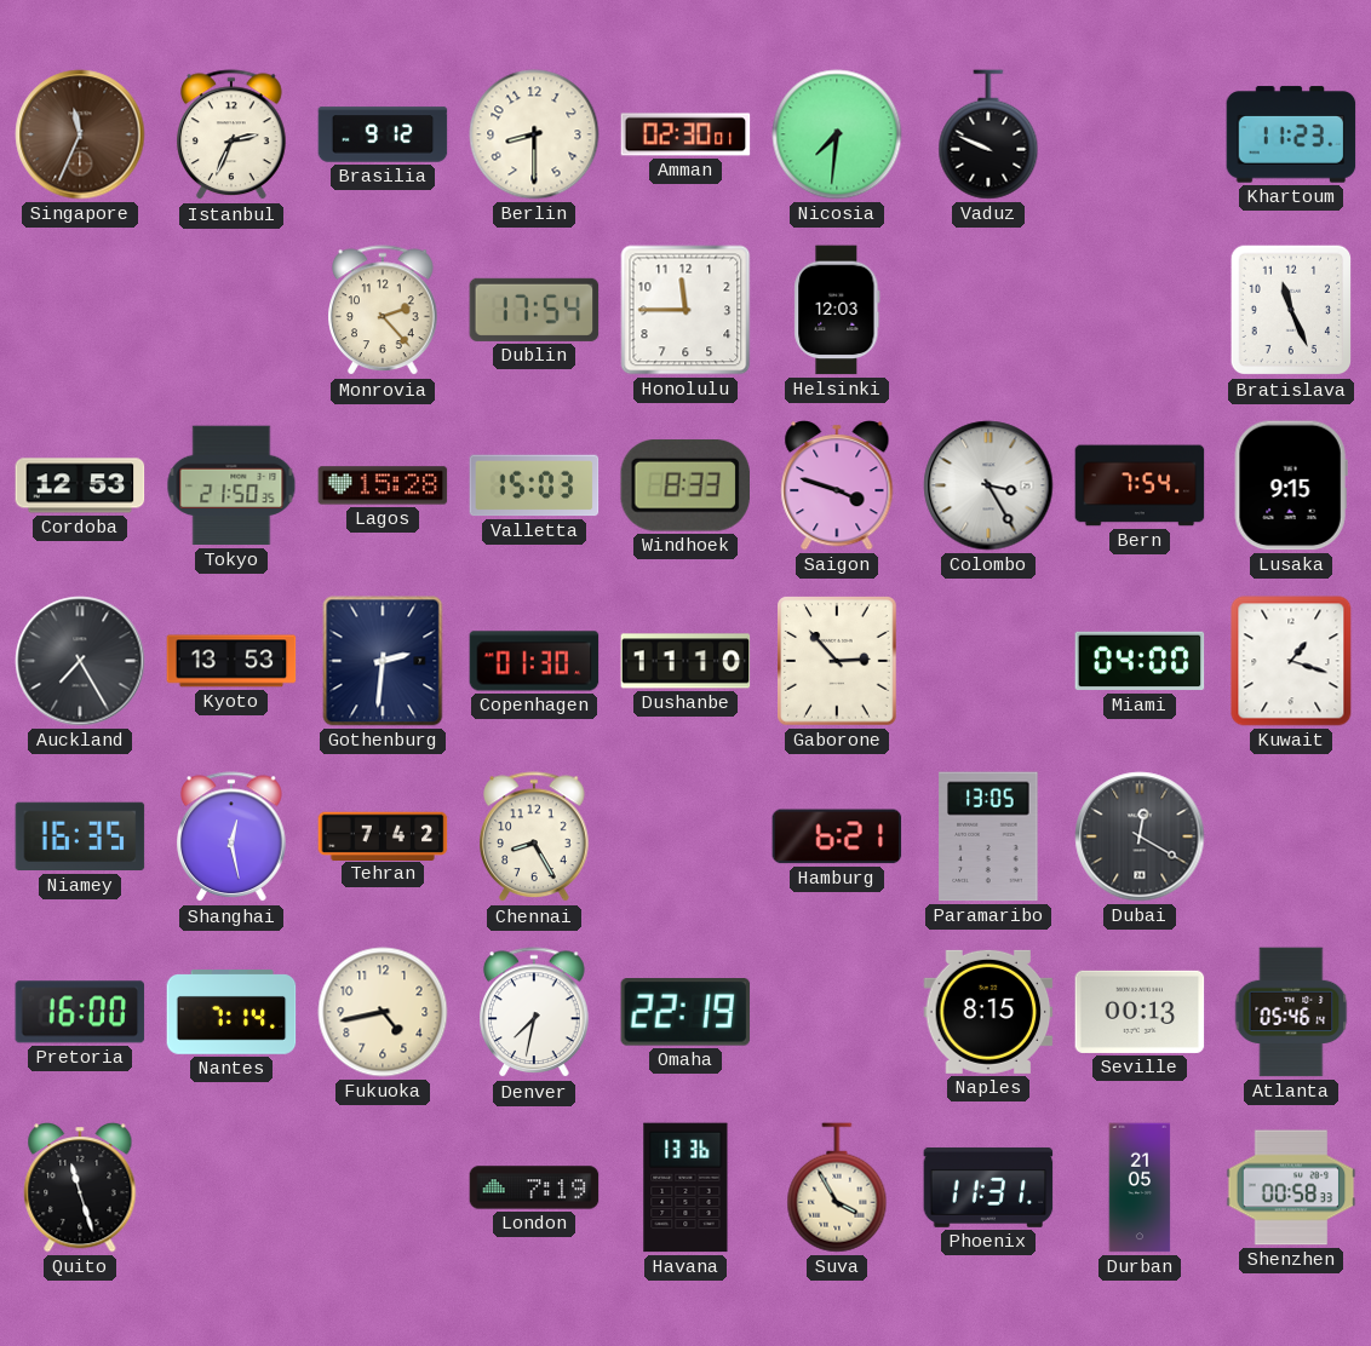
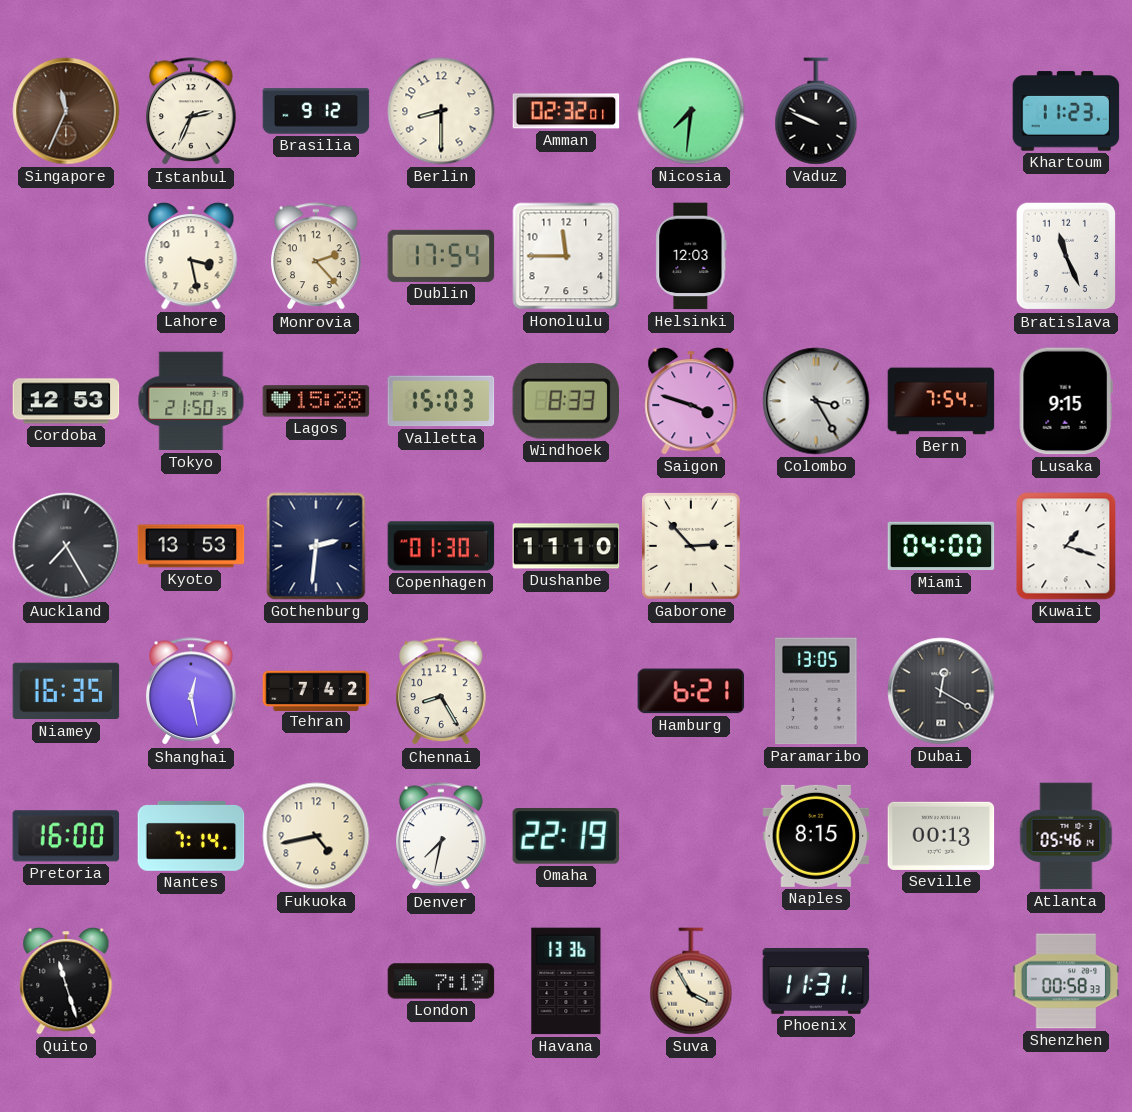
Amman: 02:30 -> 02:32 (566, 111)
Lahore: none -> 3:28 (191, 257)
Durban: 21:05 -> none (1140, 1187)
